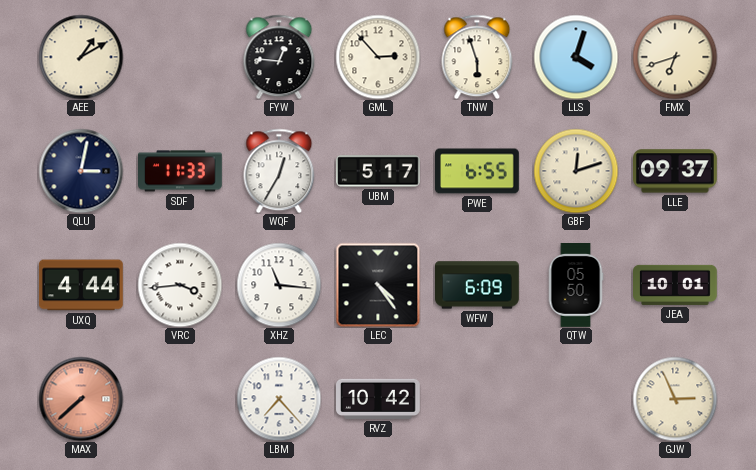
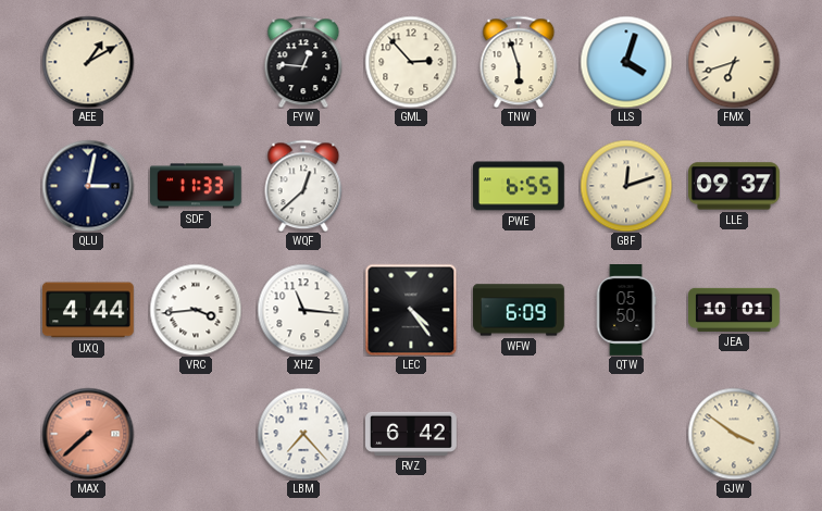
WQF: 12:35 -> 12:38 (303, 186)
UBM: 5:17 -> none (379, 171)
RVZ: 10:42 -> 6:42 (412, 434)
GJW: 2:56 -> 3:51 (734, 434)
